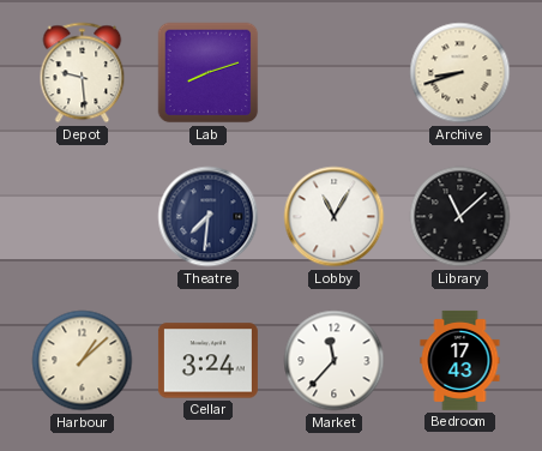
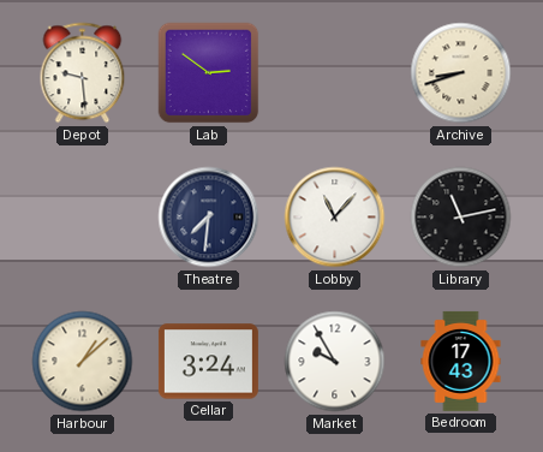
Lab: 8:12 -> 2:51 (209, 73)
Lobby: 11:05 -> 11:07 (335, 218)
Library: 11:08 -> 11:13 (461, 218)
Market: 11:37 -> 9:55 (335, 362)
